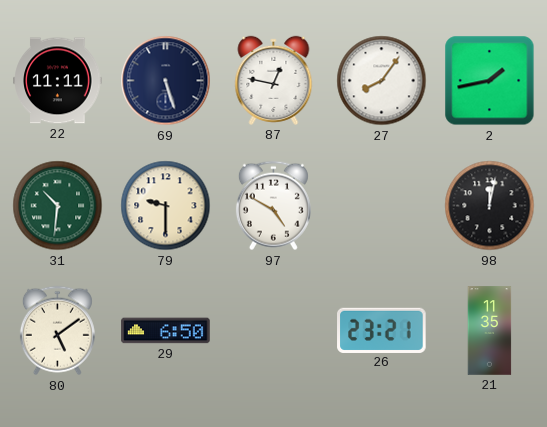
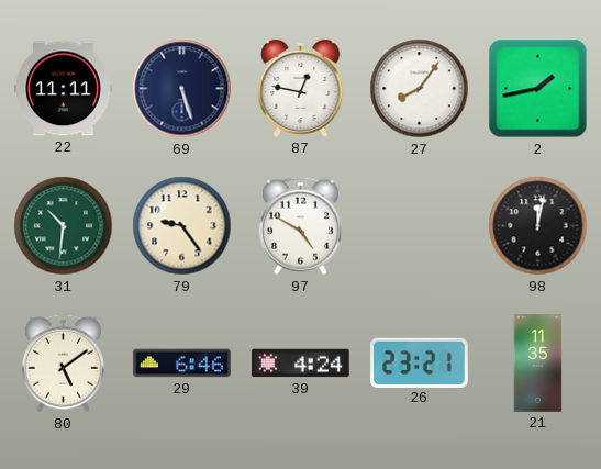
79: 9:30 -> 9:24 (182, 226)
29: 6:50 -> 6:46 (182, 364)
39: none -> 4:24 (301, 364)
